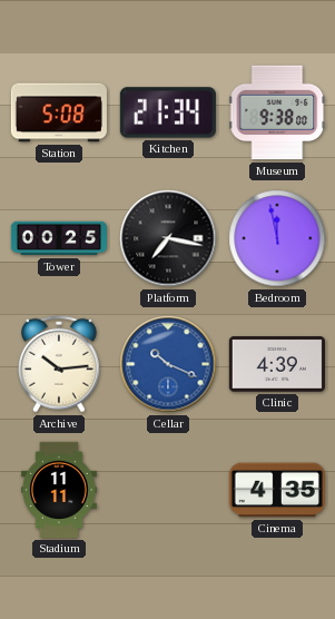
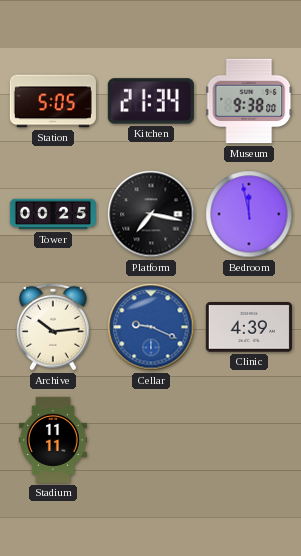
Station: 5:08 -> 5:05 (53, 101)
Cellar: 10:19 -> 9:19 (151, 327)
Cinema: 4:35 -> none (277, 490)
